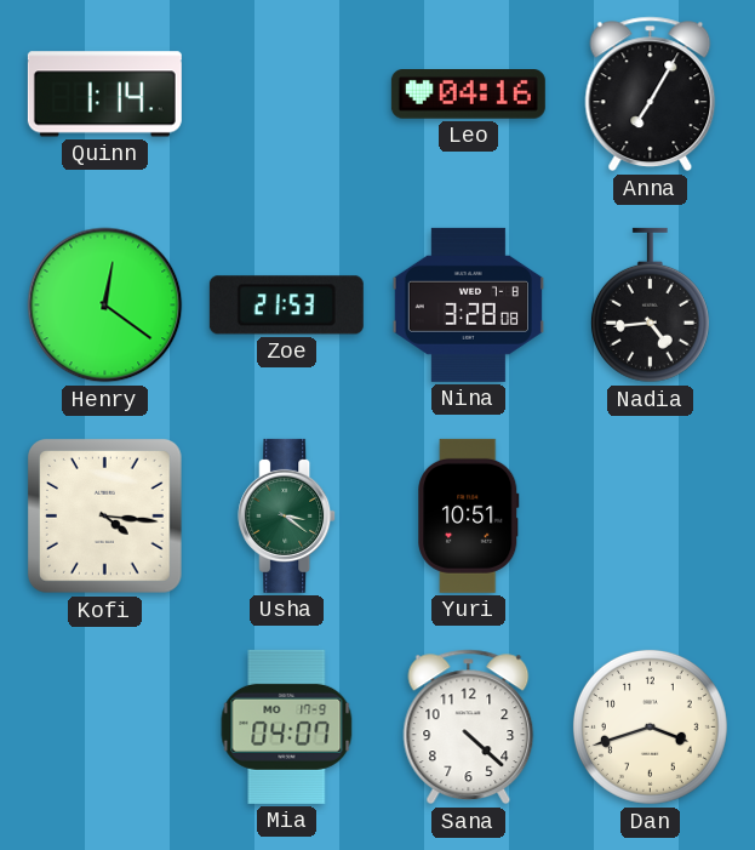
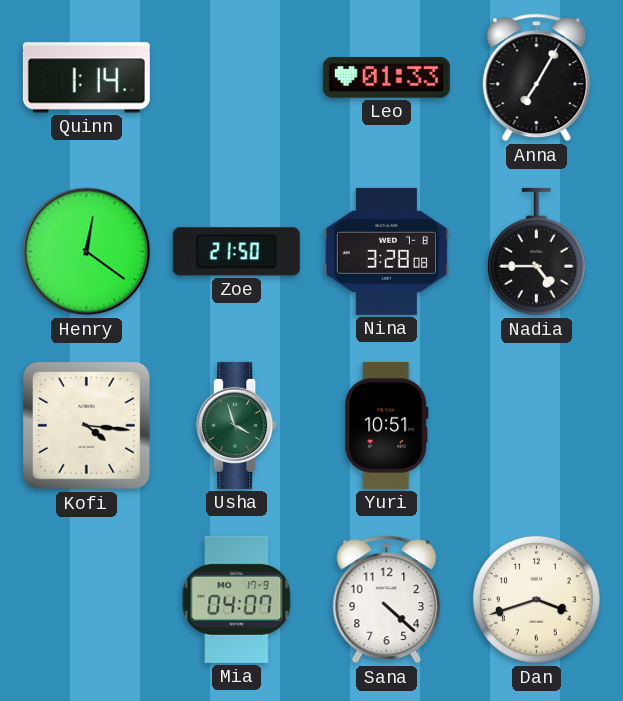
Leo: 04:16 -> 01:33 (386, 78)
Zoe: 21:53 -> 21:50 (236, 252)
Nadia: 4:44 -> 4:45 (536, 252)
Usha: 3:21 -> 3:57 (237, 425)
